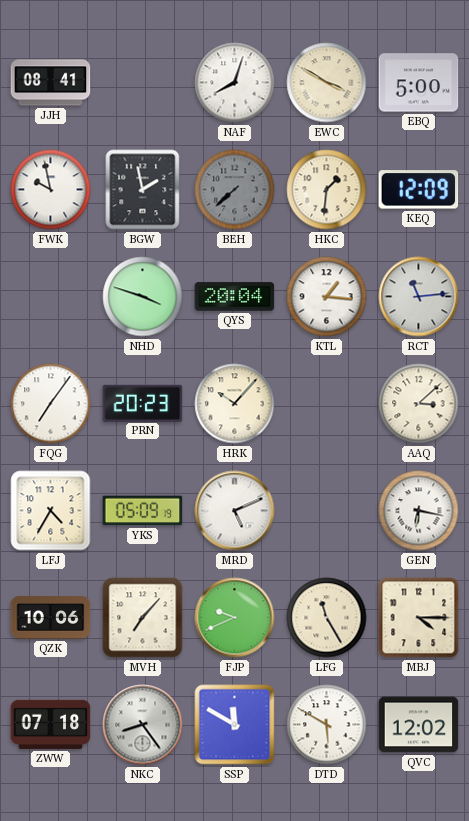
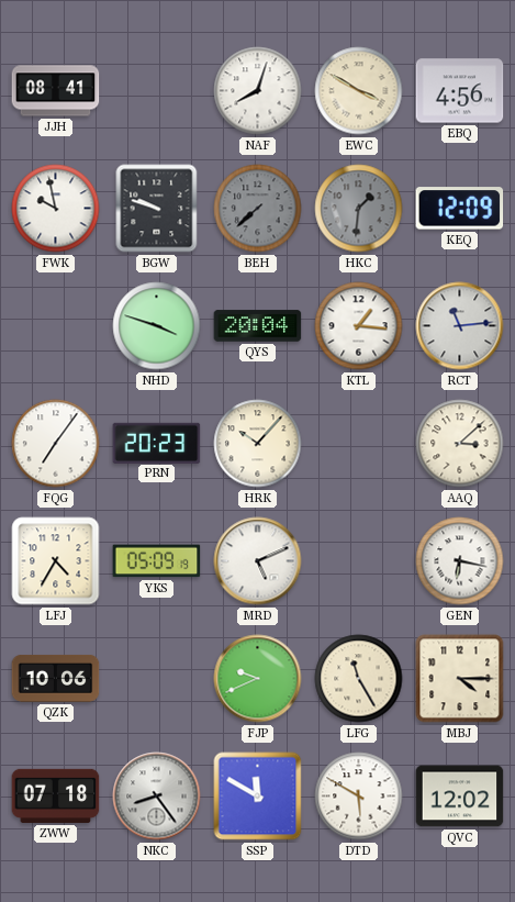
EBQ: 5:00 -> 4:56 (460, 91)
BGW: 1:58 -> 9:48 (157, 209)
HKC dial: cream -> grey (359, 209)
MVH: 7:07 -> none (143, 618)
